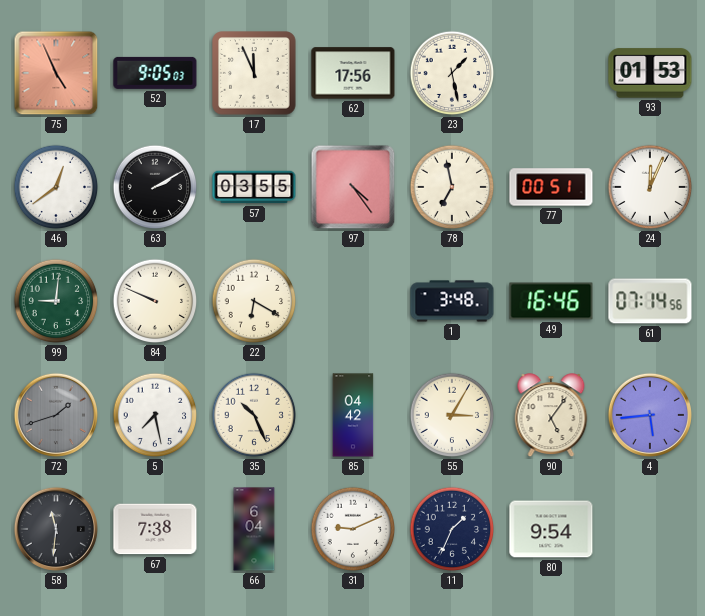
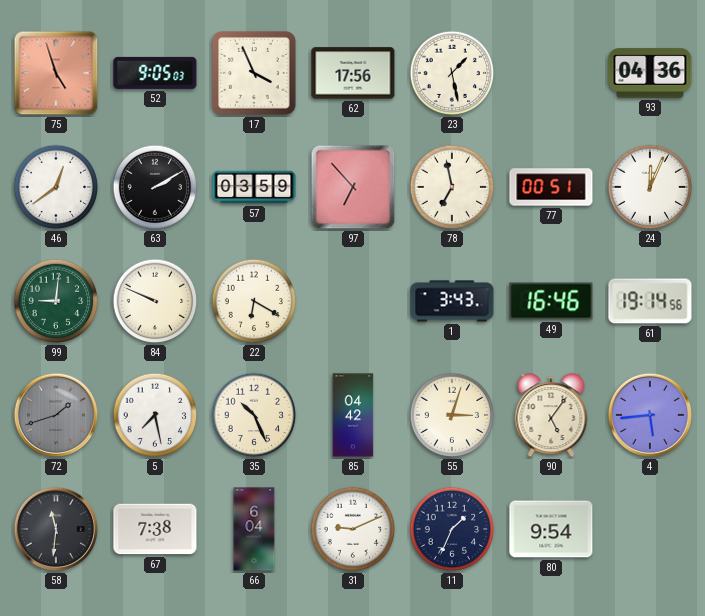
75: 4:56 -> 4:57 (56, 73)
17: 11:56 -> 3:56 (254, 73)
93: 01:53 -> 04:36 (650, 73)
57: 03:55 -> 03:59 (254, 187)
97: 4:24 -> 6:53 (353, 187)
1: 3:48 -> 3:43 (452, 301)
61: 07:14 -> 19:14 (650, 301)
55: 3:05 -> 3:03 (452, 415)
